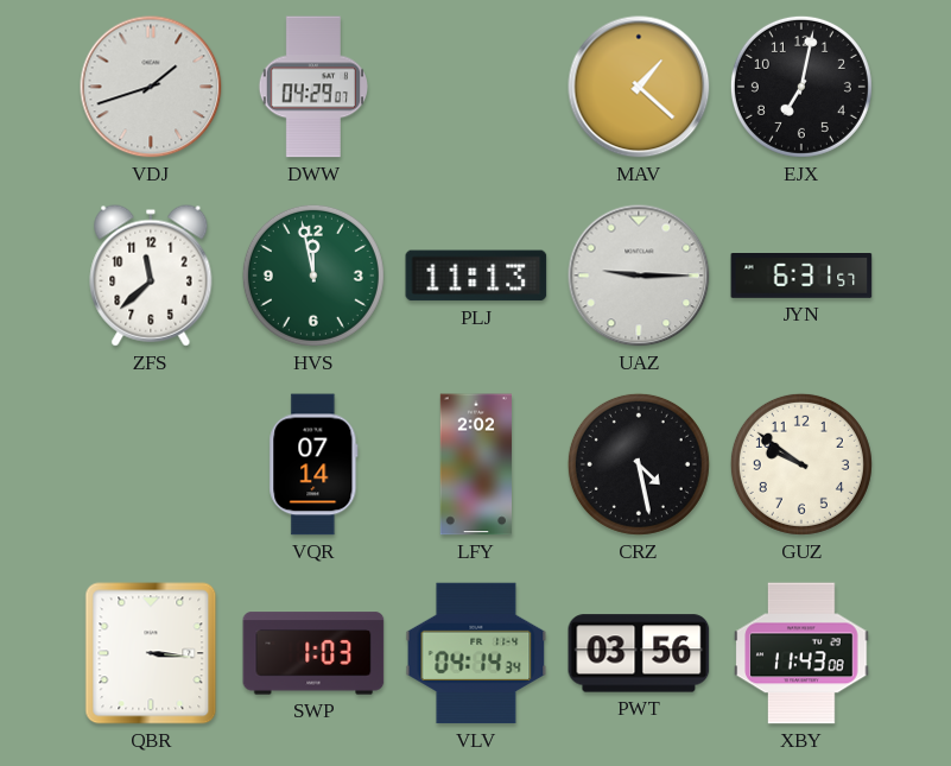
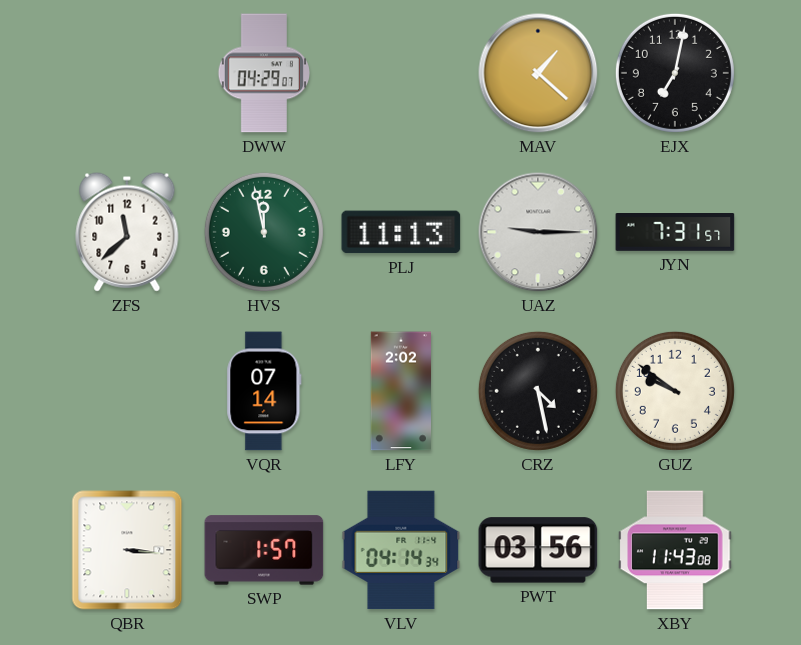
VDJ: 1:42 -> none (151, 87)
JYN: 6:31 -> 7:31 (675, 233)
SWP: 1:03 -> 1:57 (264, 550)
